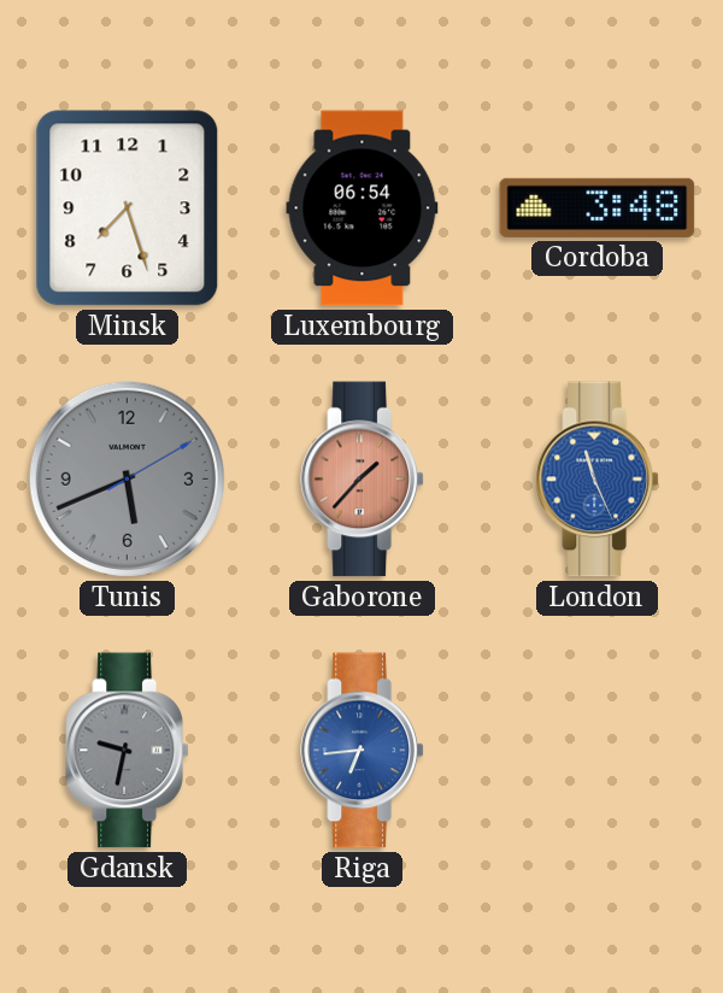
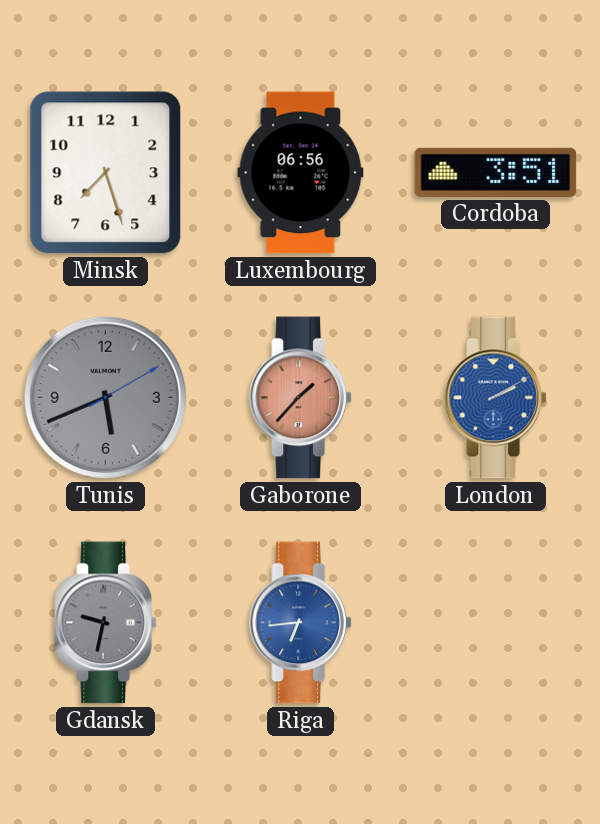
Luxembourg: 06:54 -> 06:56 (301, 173)
Cordoba: 3:48 -> 3:51 (496, 172)
London: 11:26 -> 2:10 (496, 398)
